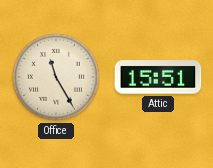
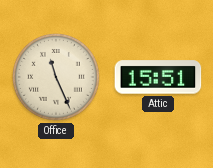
Office: 11:25 -> 11:26 (56, 77)
